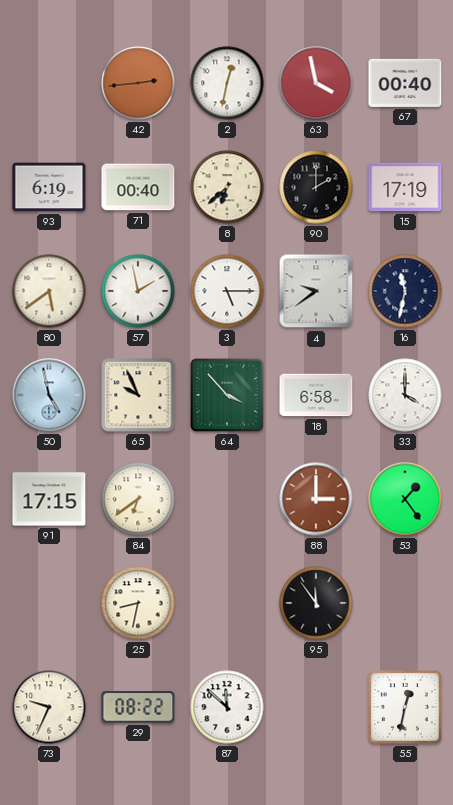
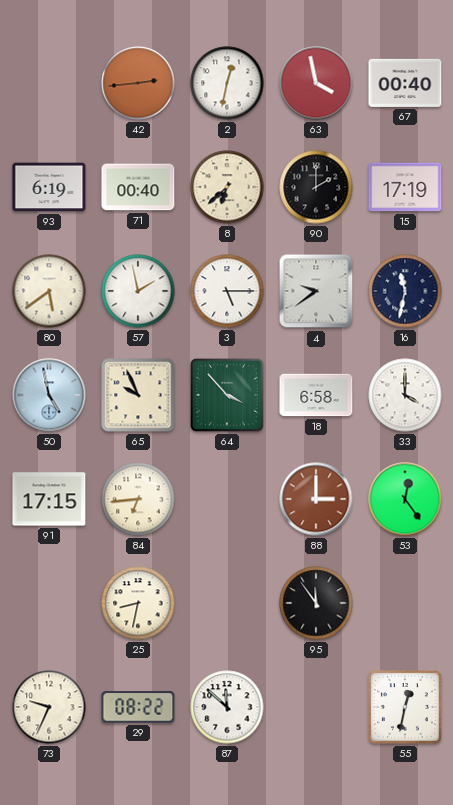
84: 6:39 -> 6:44 (138, 499)
53: 1:24 -> 12:24 (405, 499)
